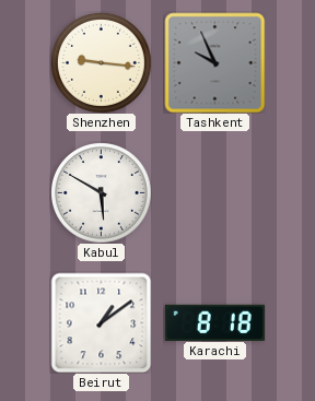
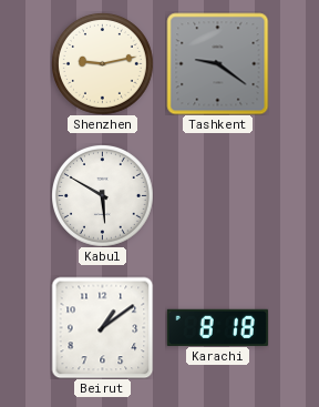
Shenzhen: 9:16 -> 9:13 (103, 64)
Tashkent: 9:56 -> 9:21 (217, 63)
